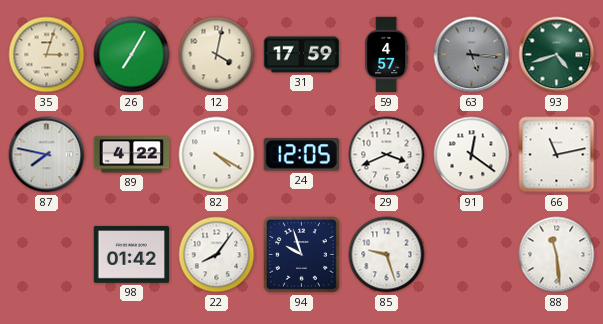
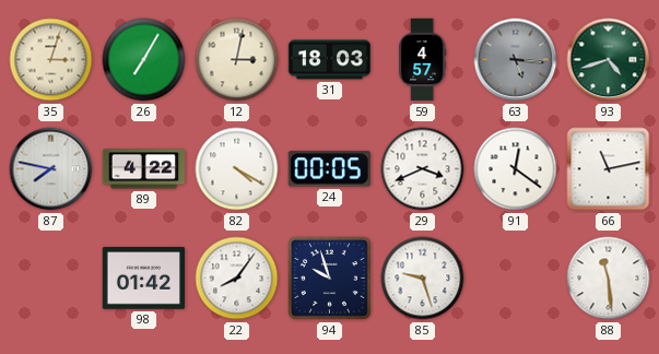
12: 4:02 -> 3:02 (237, 60)
31: 17:59 -> 18:03 (330, 60)
24: 12:05 -> 00:05 (329, 169)
